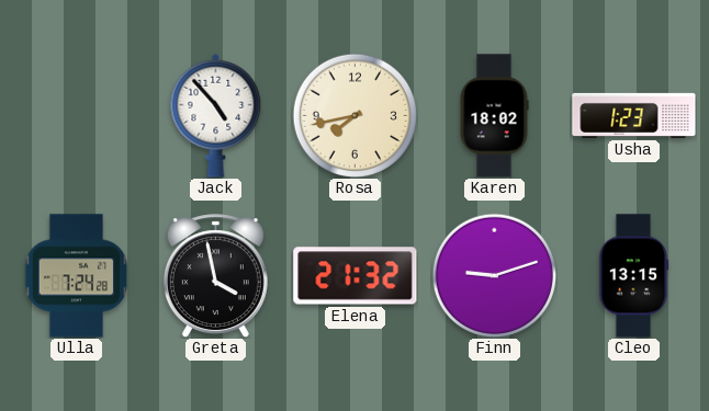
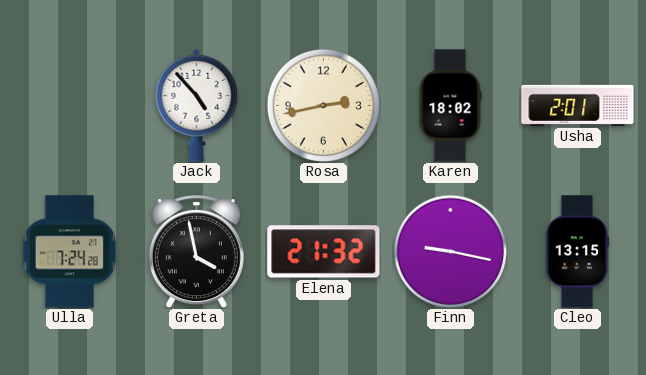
Rosa: 7:43 -> 2:43 (323, 105)
Usha: 1:23 -> 2:01 (578, 105)
Finn: 9:12 -> 9:17 (450, 251)
